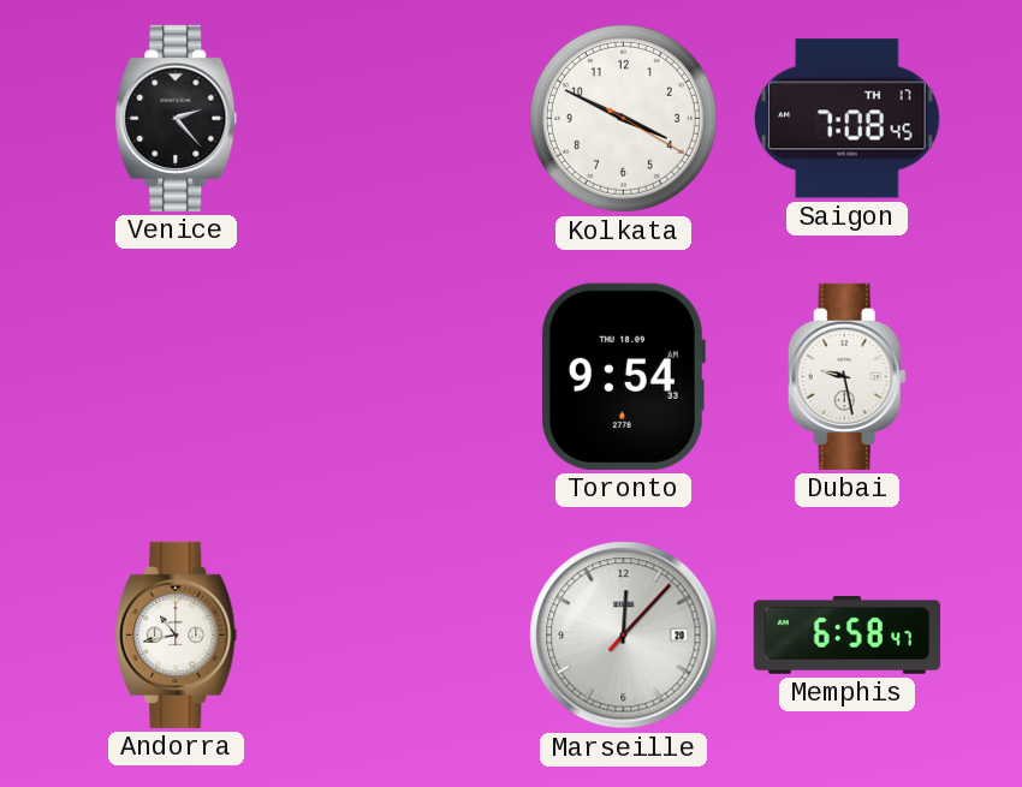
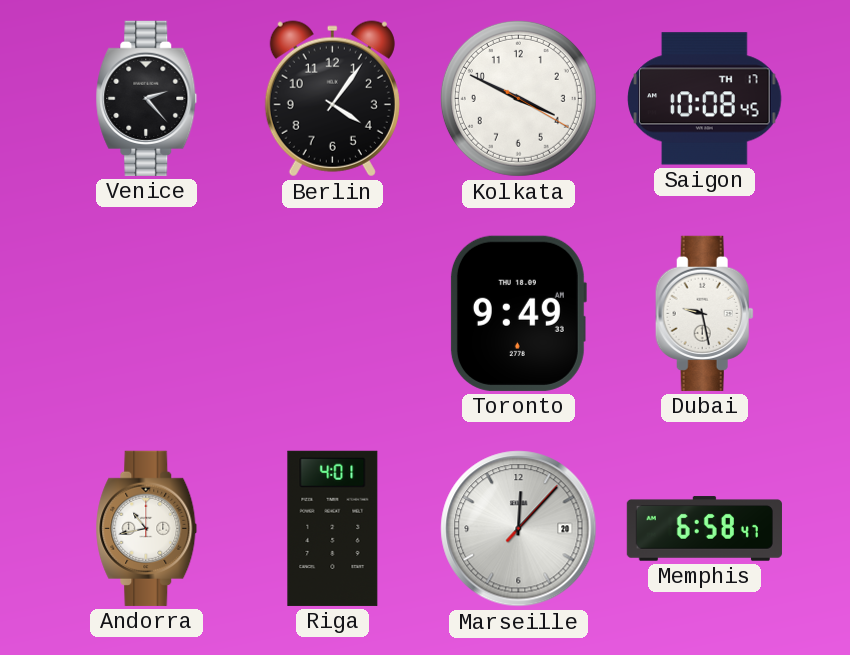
Berlin: none -> 4:06 (332, 99)
Saigon: 7:08 -> 10:08 (705, 99)
Toronto: 9:54 -> 9:49 (518, 313)
Riga: none -> 4:01 (333, 528)
